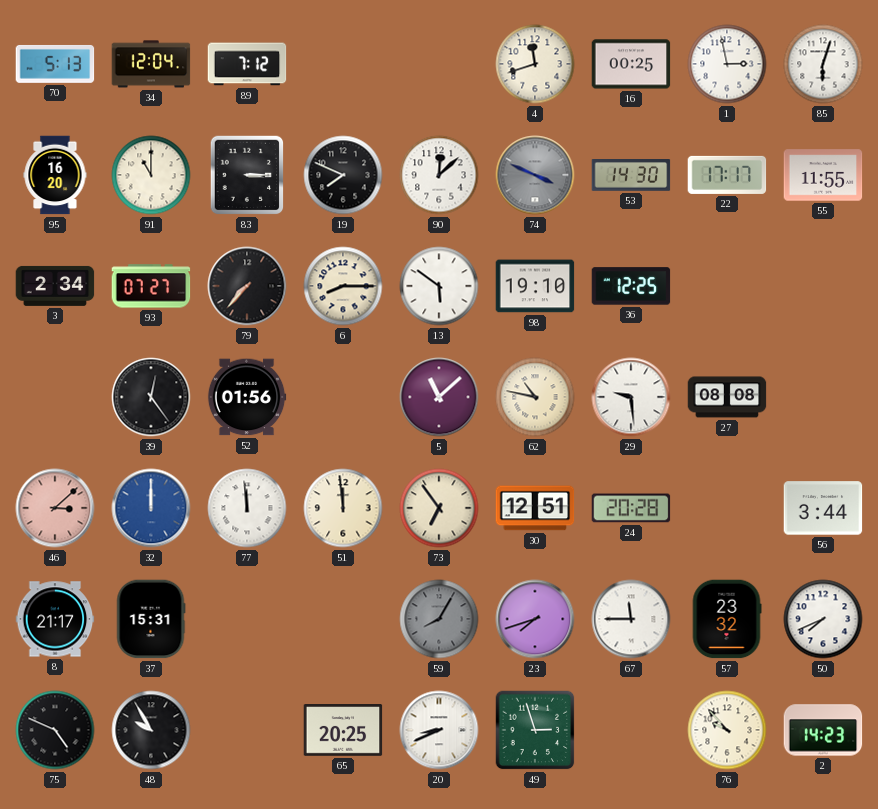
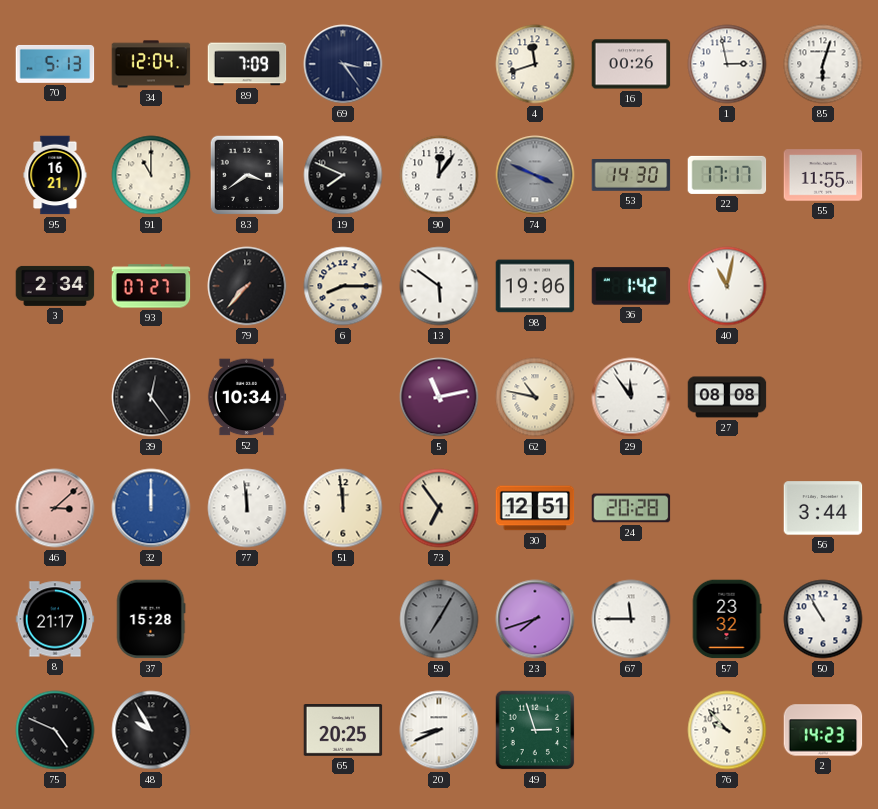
89: 7:12 -> 7:09 (247, 64)
69: none -> 3:24 (343, 64)
16: 00:25 -> 00:26 (631, 64)
95: 16:20 -> 16:21 (55, 175)
83: 3:15 -> 3:39 (247, 175)
90: 12:08 -> 12:06 (439, 175)
98: 19:10 -> 19:06 (535, 286)
36: 12:25 -> 1:42 (631, 286)
40: none -> 11:02 (727, 286)
52: 01:56 -> 10:34 (247, 397)
5: 11:08 -> 11:13 (439, 397)
29: 9:29 -> 11:54 (631, 397)
37: 15:31 -> 15:28 (151, 619)
59: 8:05 -> 7:05 (439, 619)
50: 7:41 -> 10:55 (823, 619)
